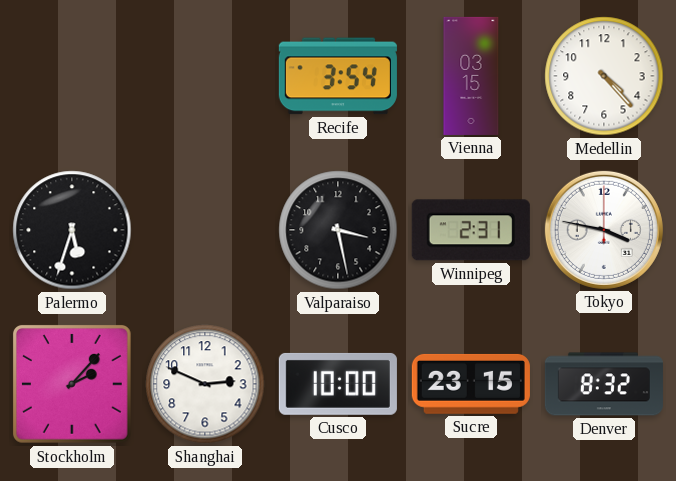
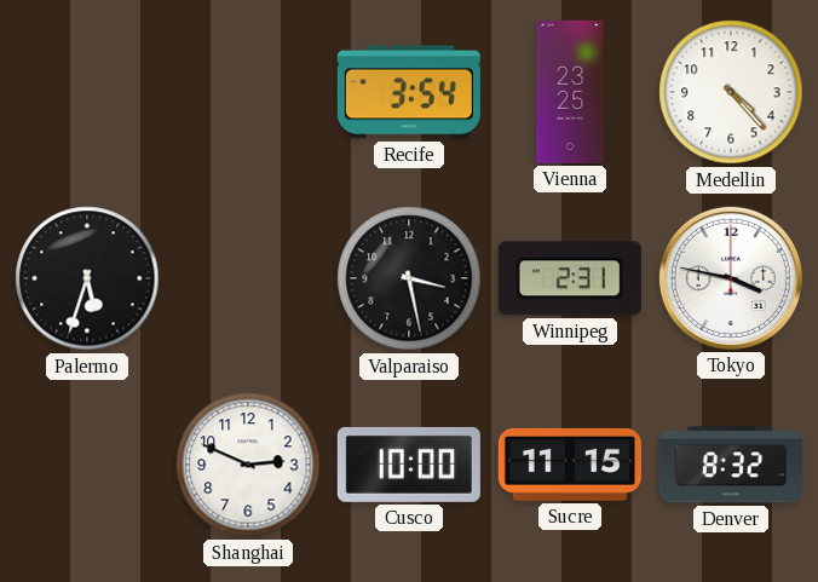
Vienna: 03:15 -> 23:25 (570, 92)
Stockholm: 2:07 -> none (72, 384)
Sucre: 23:15 -> 11:15 (570, 465)
